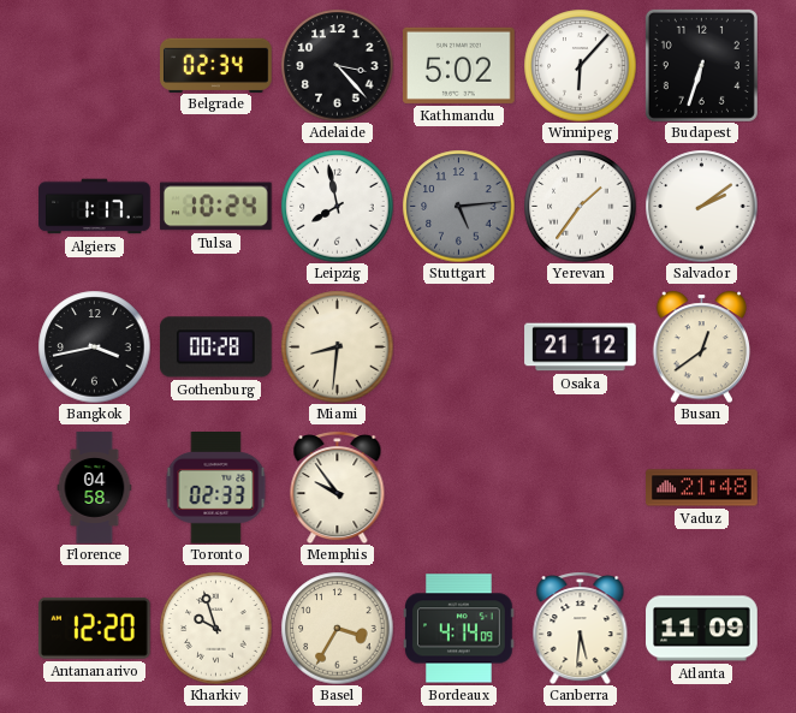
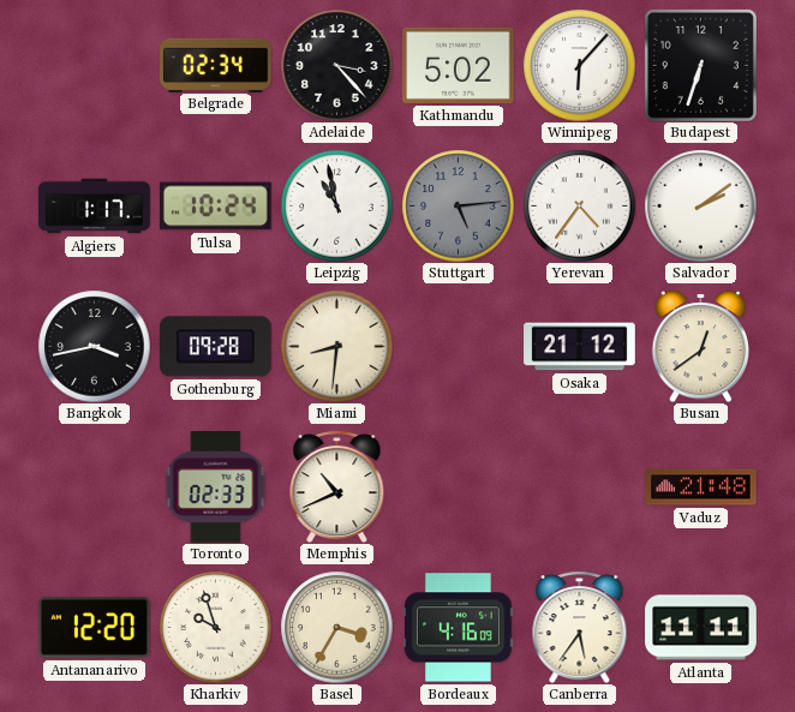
Leipzig: 7:58 -> 10:58 (336, 205)
Yerevan: 1:36 -> 4:36 (579, 205)
Gothenburg: 00:28 -> 09:28 (216, 347)
Florence: 04:58 -> none (95, 488)
Memphis: 9:54 -> 10:41 (337, 486)
Bordeaux: 4:14 -> 4:16 (459, 628)
Canberra: 5:31 -> 5:36 (580, 627)
Atlanta: 11:09 -> 11:11 (701, 628)
